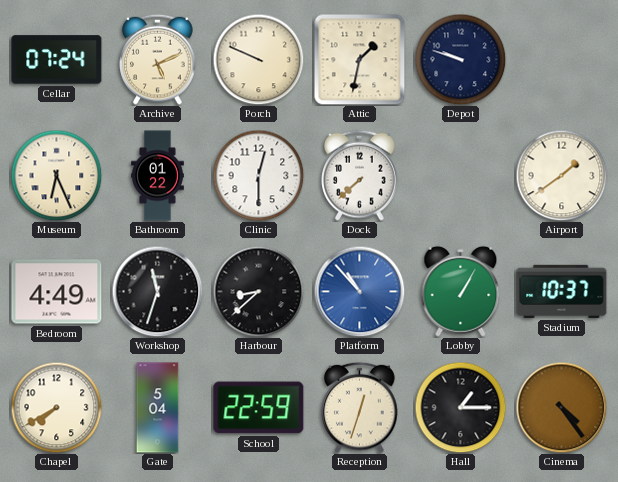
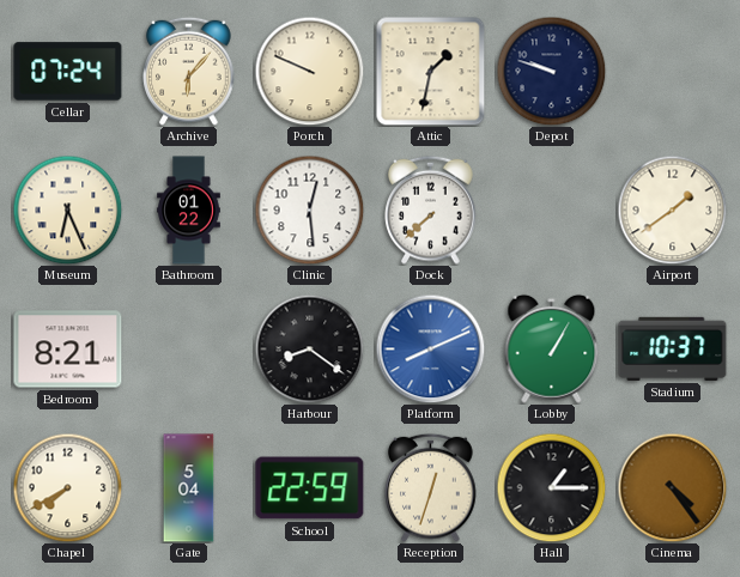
Archive: 5:11 -> 6:07 (189, 71)
Clinic: 12:30 -> 12:29 (309, 209)
Bedroom: 4:49 -> 8:21 (68, 350)
Workshop: 11:33 -> none (157, 291)
Harbour: 8:38 -> 8:21 (309, 348)
Platform: 10:53 -> 8:11 (430, 348)
